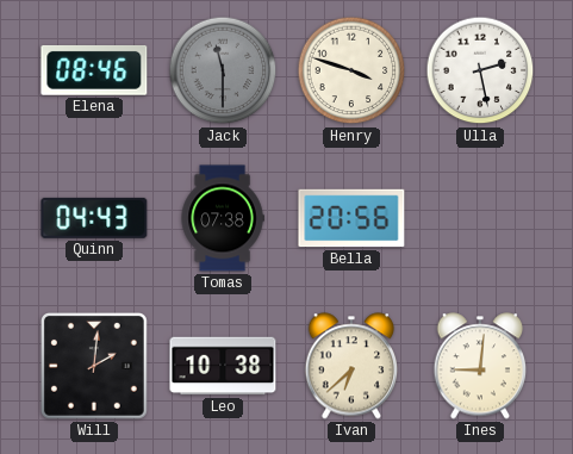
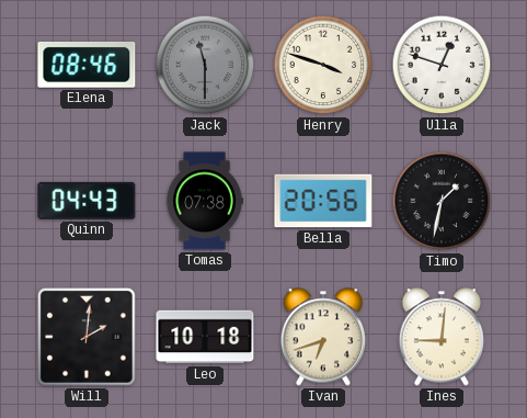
Ulla: 2:28 -> 12:48 (442, 65)
Timo: none -> 1:32 (442, 201)
Leo: 10:38 -> 10:18 (205, 337)
Ivan: 6:38 -> 6:42 (323, 337)
